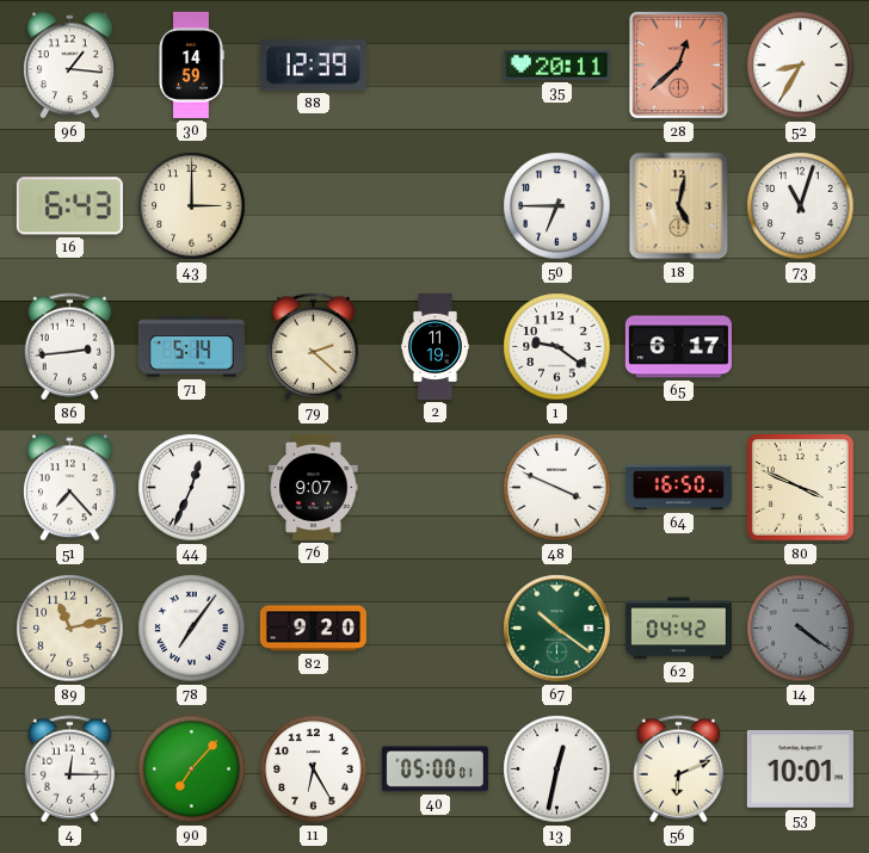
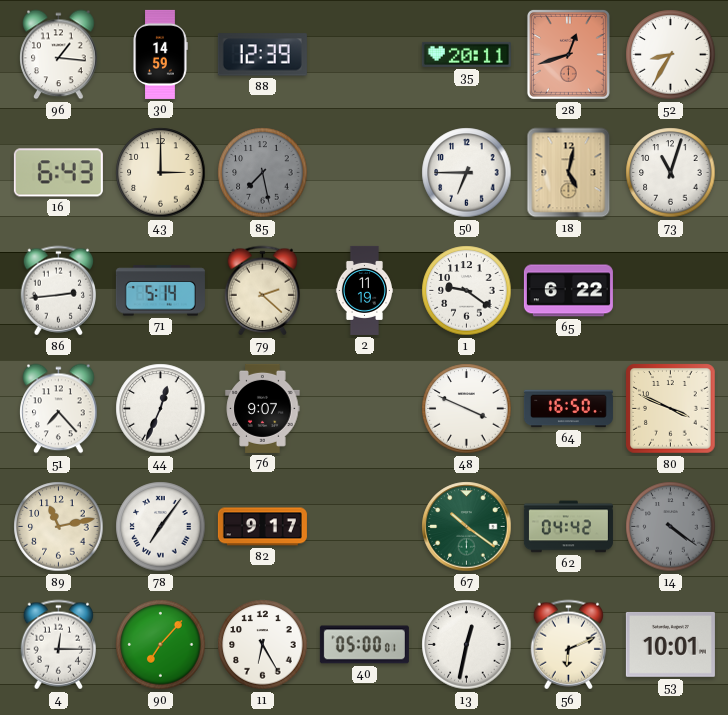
28: 12:38 -> 12:42 (568, 54)
85: none -> 7:28 (263, 173)
65: 6:17 -> 6:22 (568, 291)
82: 9:20 -> 9:17 (262, 527)
